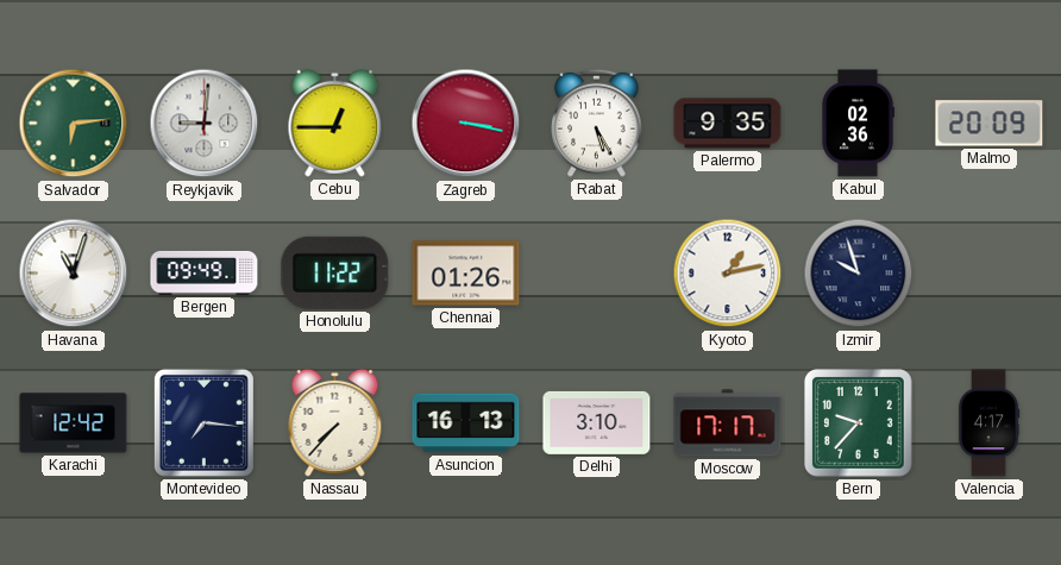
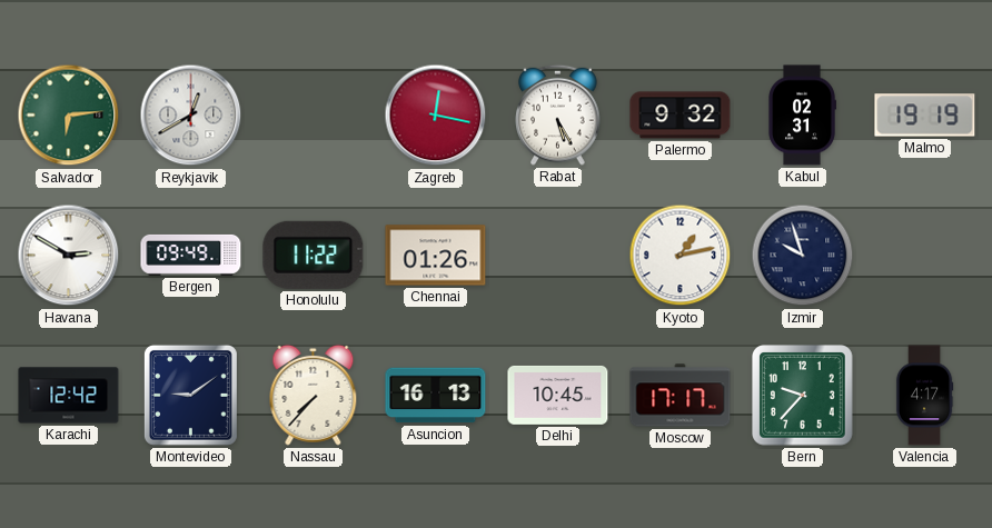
Reykjavik: 9:01 -> 12:40 (191, 116)
Cebu: 12:45 -> none (335, 123)
Zagreb: 3:17 -> 12:17 (436, 116)
Palermo: 9:35 -> 9:32 (681, 116)
Kabul: 02:36 -> 02:31 (802, 116)
Malmo: 20:09 -> 19:19 (925, 116)
Havana: 11:03 -> 2:50 (69, 256)
Montevideo: 7:16 -> 9:09 (190, 395)
Delhi: 3:10 -> 10:45 (558, 395)
